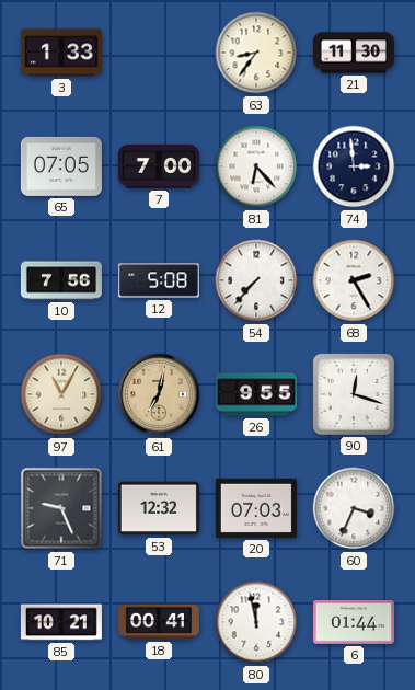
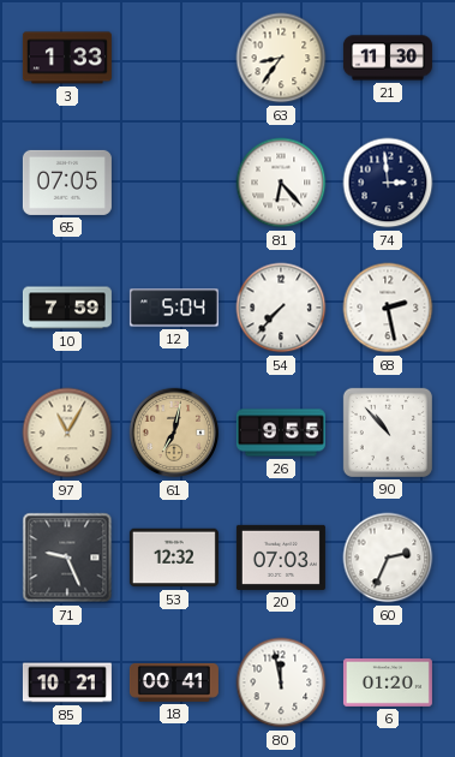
7: 7:00 -> none (159, 166)
10: 7:56 -> 7:59 (67, 308)
12: 5:08 -> 5:04 (174, 308)
68: 2:25 -> 2:28 (388, 308)
90: 12:18 -> 10:53 (388, 433)
60: 3:34 -> 2:34 (388, 558)
6: 01:44 -> 01:20 (388, 683)
